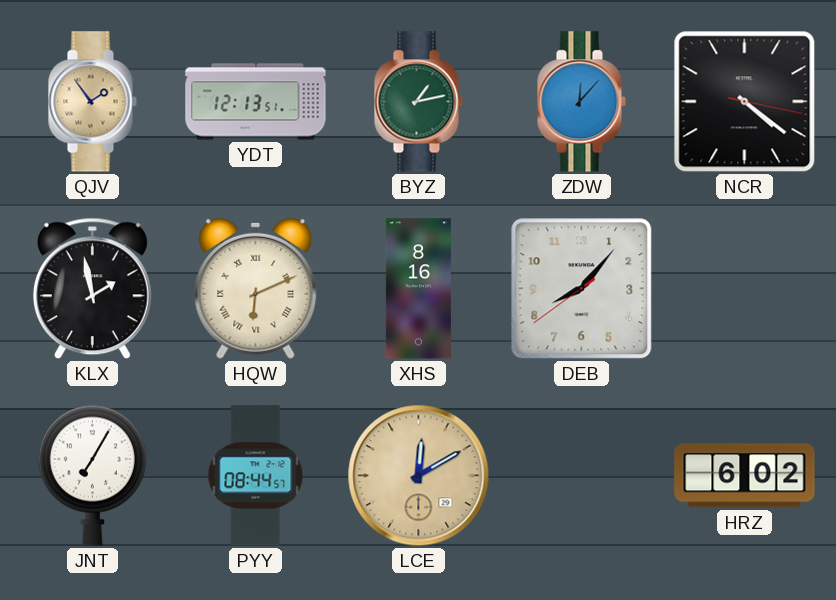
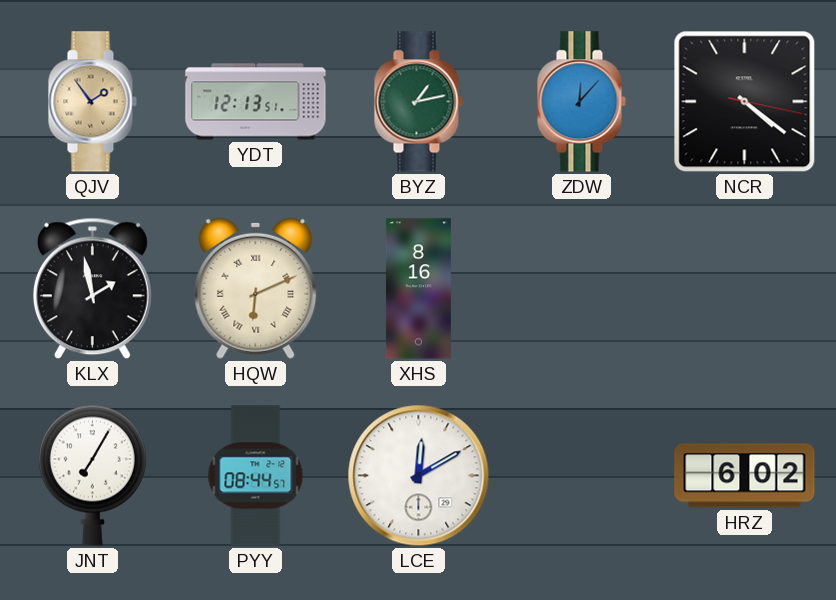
DEB: 8:06 -> none (582, 289)
LCE dial: champagne -> white (419, 476)
